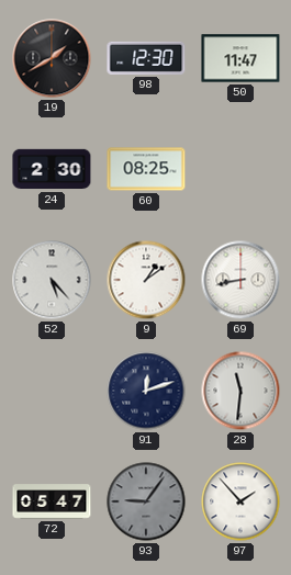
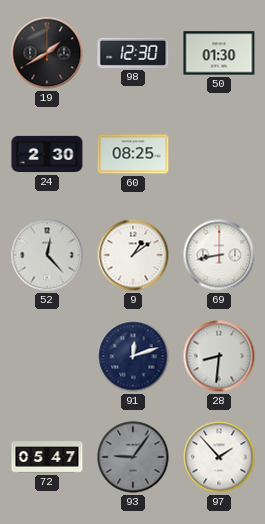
50: 11:47 -> 01:30 (219, 53)
52: 5:23 -> 12:23 (47, 255)
28: 11:31 -> 8:31 (219, 356)
